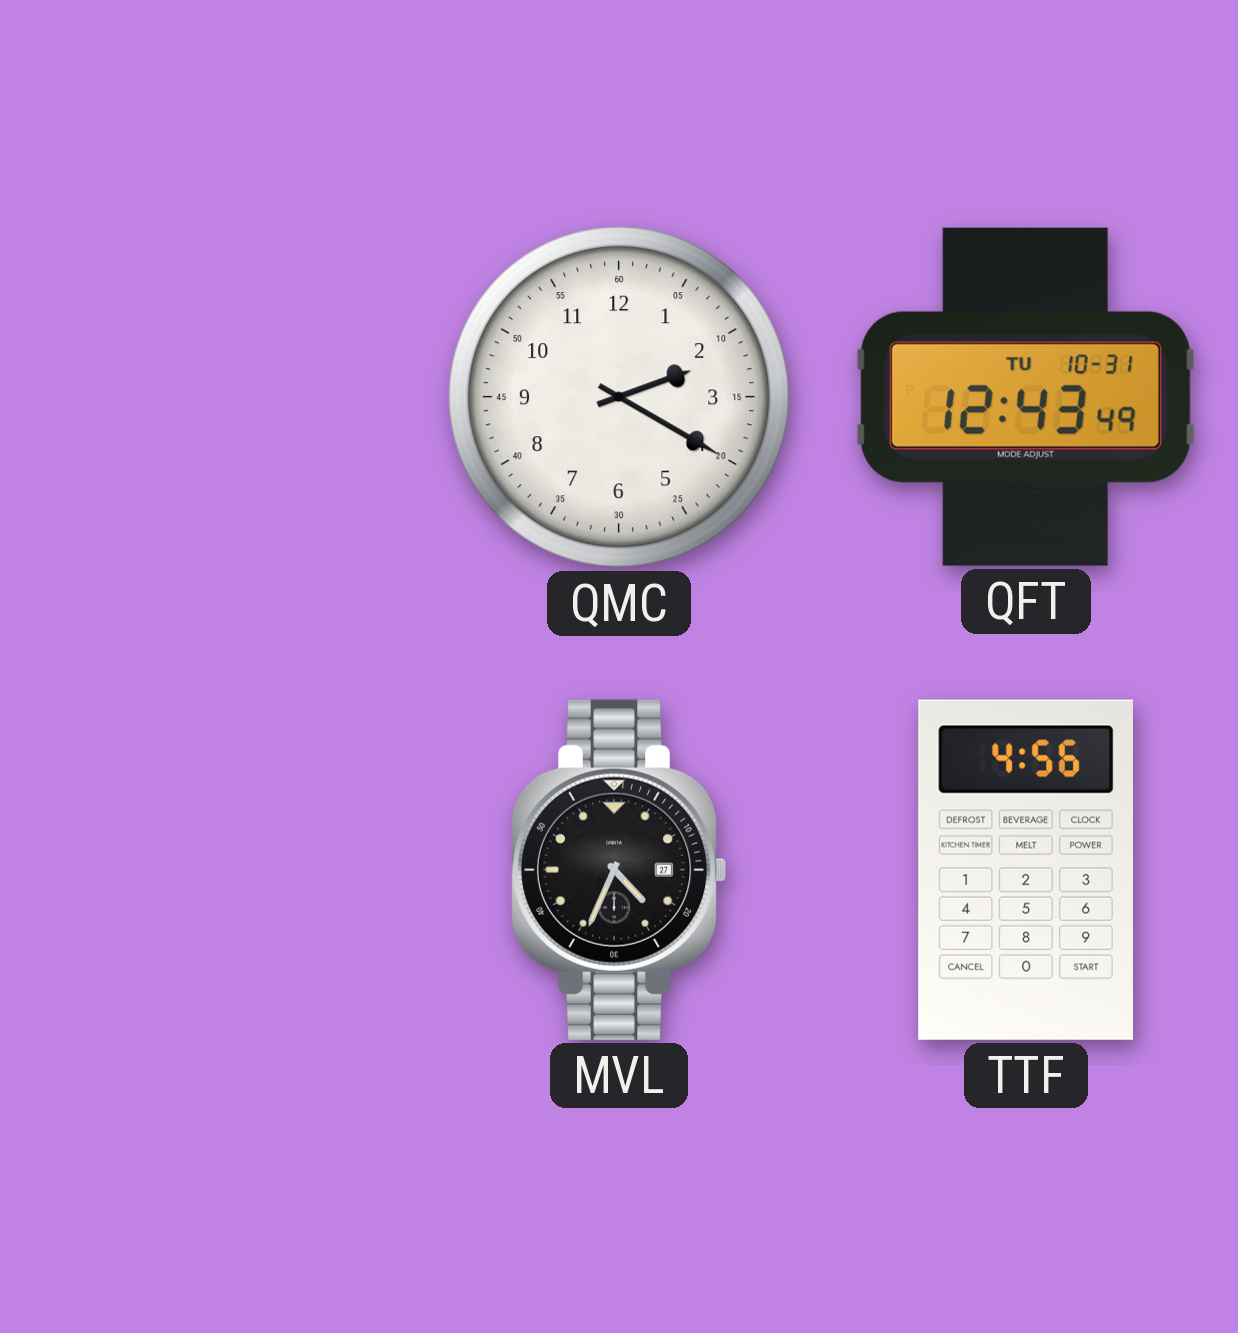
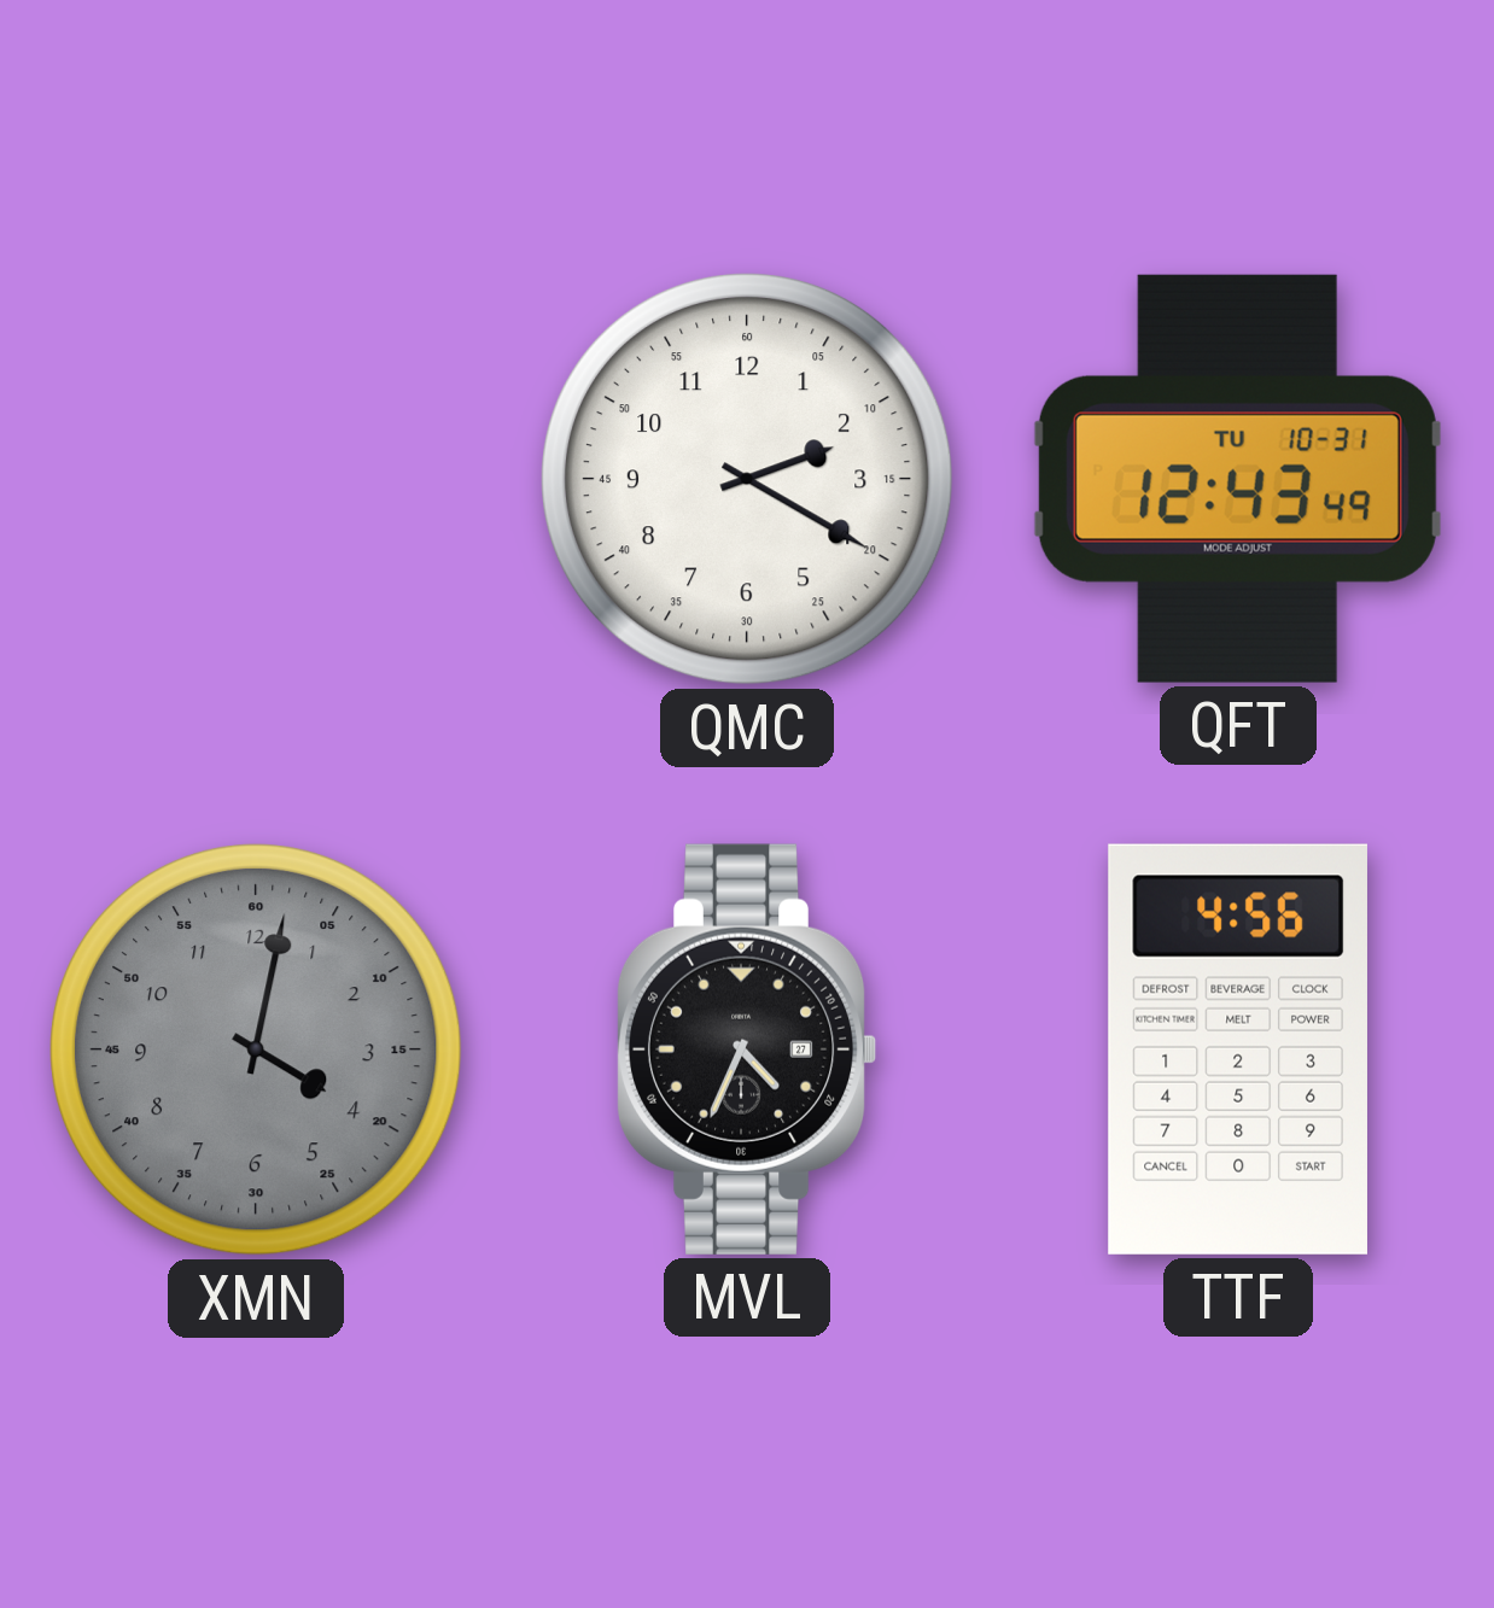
XMN: none -> 4:02 (256, 1049)
